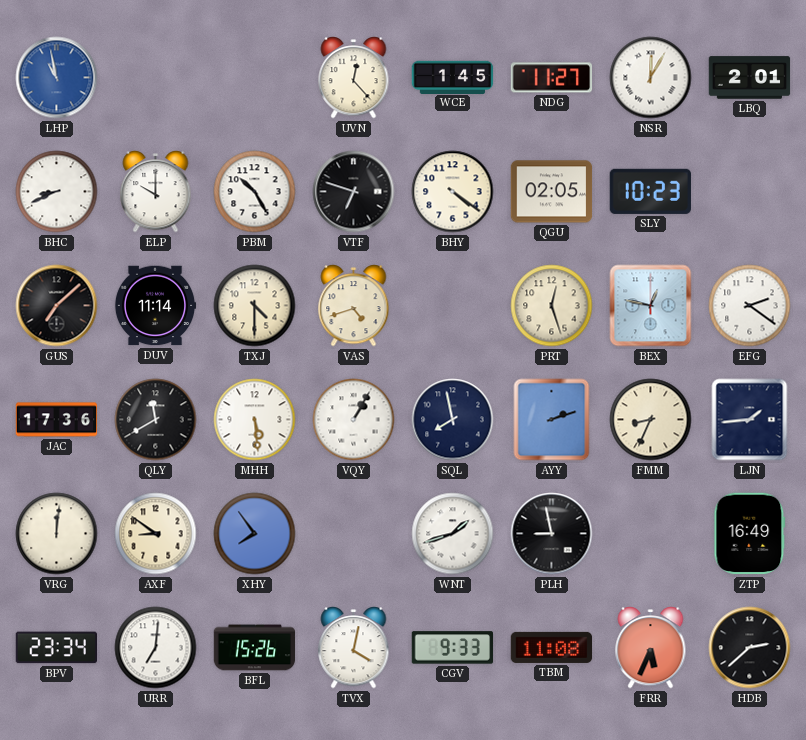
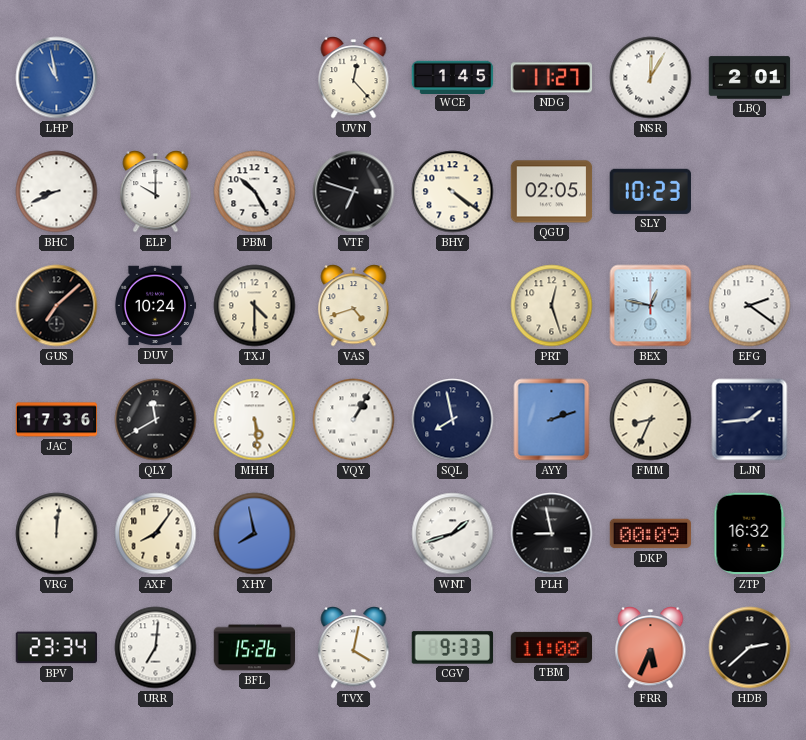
DUV: 11:14 -> 10:24 (155, 306)
AXF: 8:51 -> 8:06 (156, 534)
XHY: 7:54 -> 7:58 (255, 534)
DKP: none -> 00:09 (651, 534)
ZTP: 16:49 -> 16:32 (750, 534)
